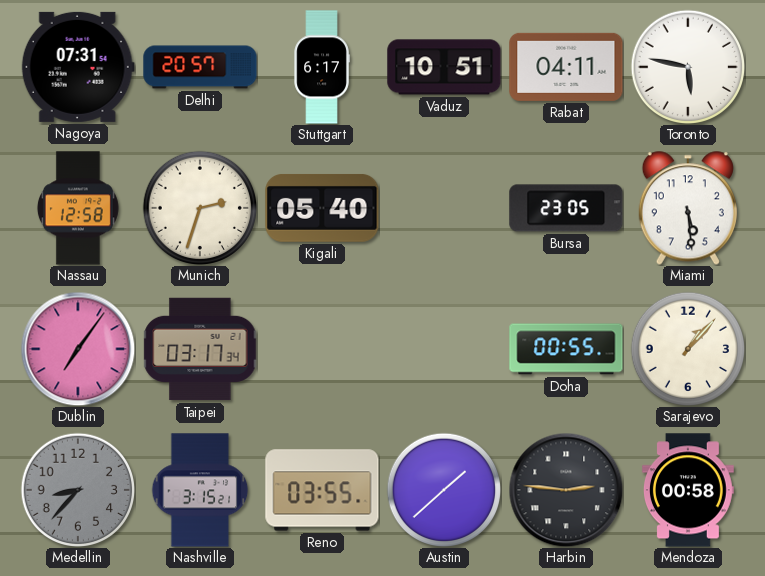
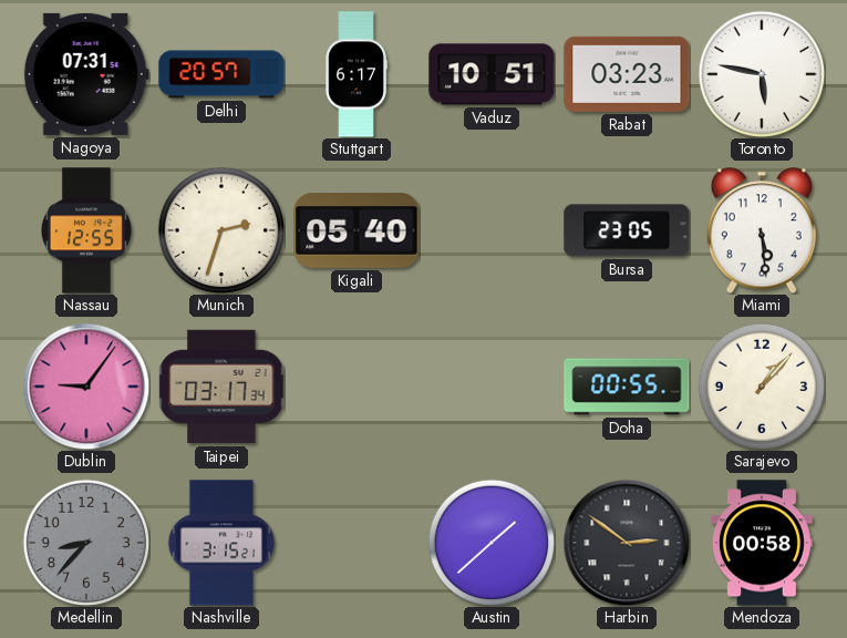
Rabat: 04:11 -> 03:23 (627, 74)
Nassau: 12:58 -> 12:55 (86, 230)
Dublin: 7:06 -> 9:06 (86, 387)
Reno: 03:55 -> none (322, 490)
Harbin: 2:46 -> 2:51 (627, 543)
